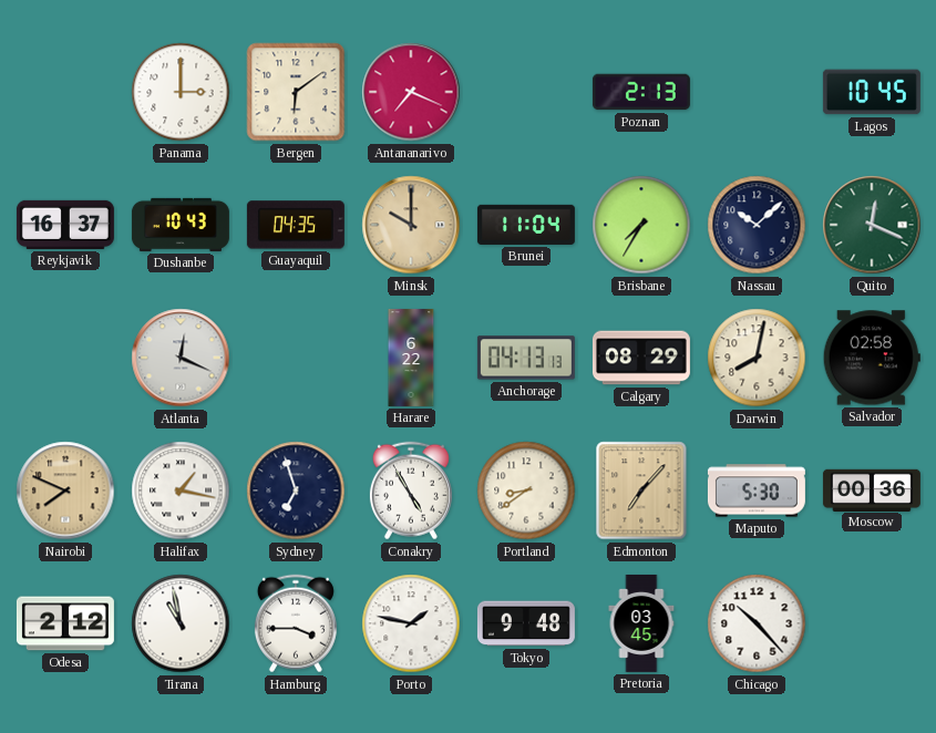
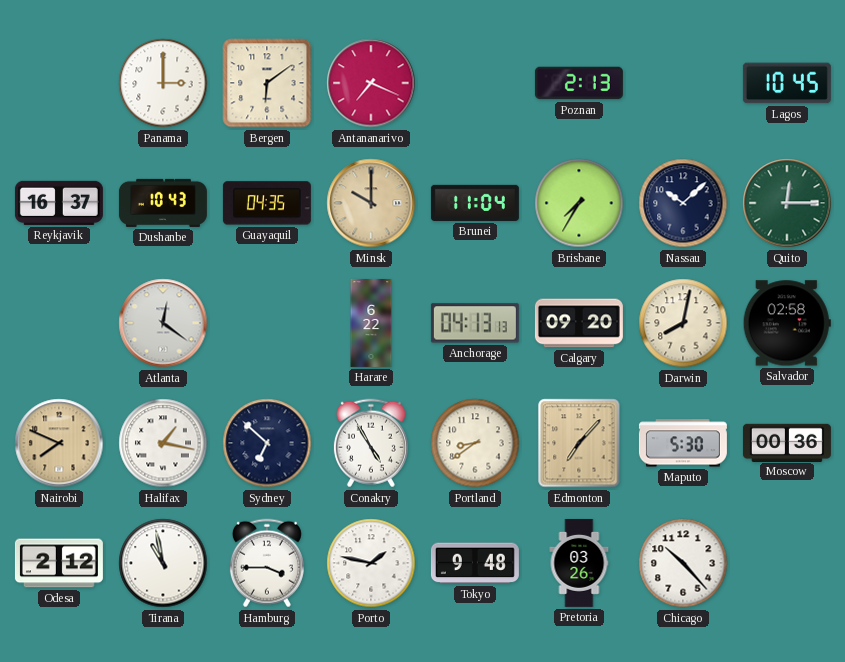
Quito: 12:19 -> 12:15 (787, 203)
Atlanta: 12:19 -> 12:21 (163, 323)
Calgary: 08:29 -> 09:20 (579, 323)
Sydney: 6:57 -> 6:52 (267, 443)
Pretoria: 03:45 -> 03:26 (579, 563)
